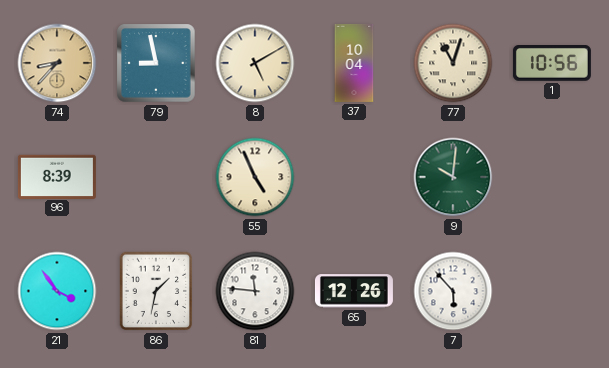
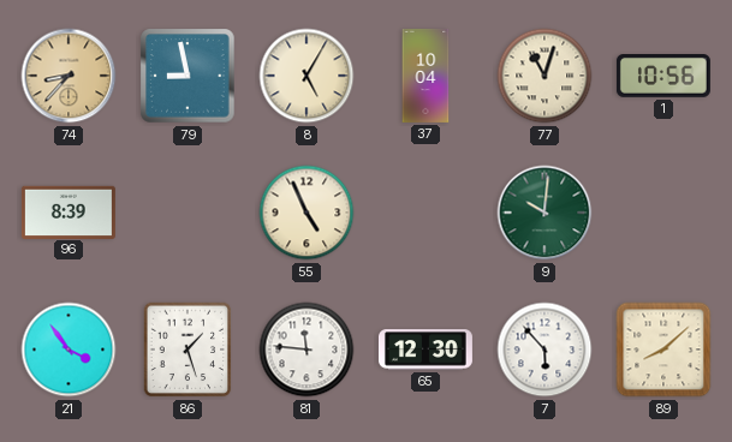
8: 5:10 -> 5:05 (307, 76)
86: 1:32 -> 1:27 (188, 350)
65: 12:26 -> 12:30 (425, 350)
89: none -> 8:08 (663, 350)
